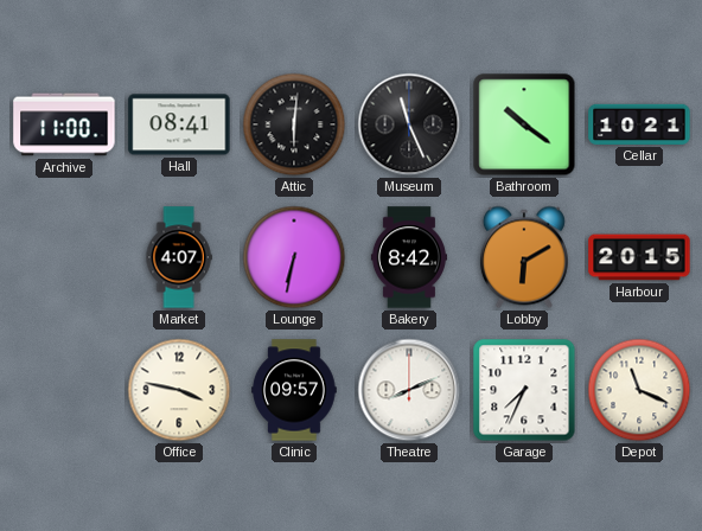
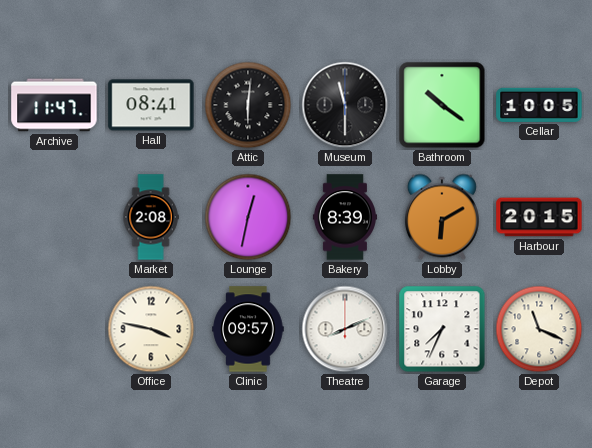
Archive: 11:00 -> 11:47 (54, 105)
Museum: 11:26 -> 11:30 (345, 105)
Cellar: 10:21 -> 10:05 (539, 105)
Market: 4:07 -> 2:08 (151, 217)
Lounge: 6:32 -> 12:32 (248, 217)
Bakery: 8:42 -> 8:39 (345, 217)
